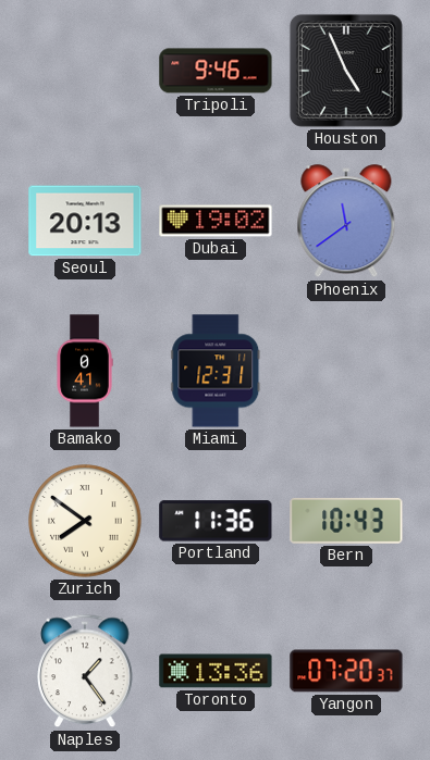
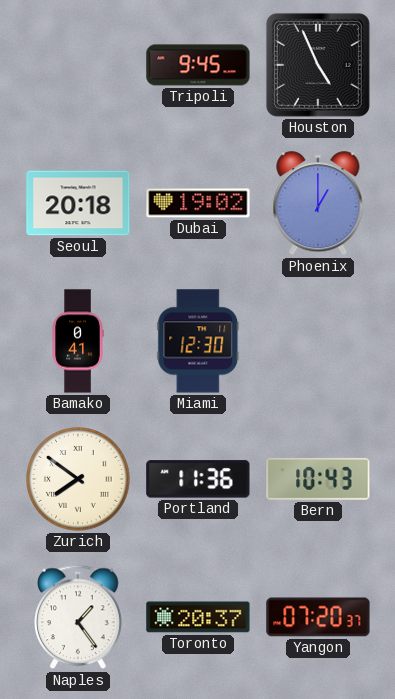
Tripoli: 9:46 -> 9:45 (198, 65)
Seoul: 20:13 -> 20:18 (78, 203)
Phoenix: 11:39 -> 1:00 (318, 204)
Miami: 12:31 -> 12:30 (198, 341)
Toronto: 13:36 -> 20:37 (198, 617)
